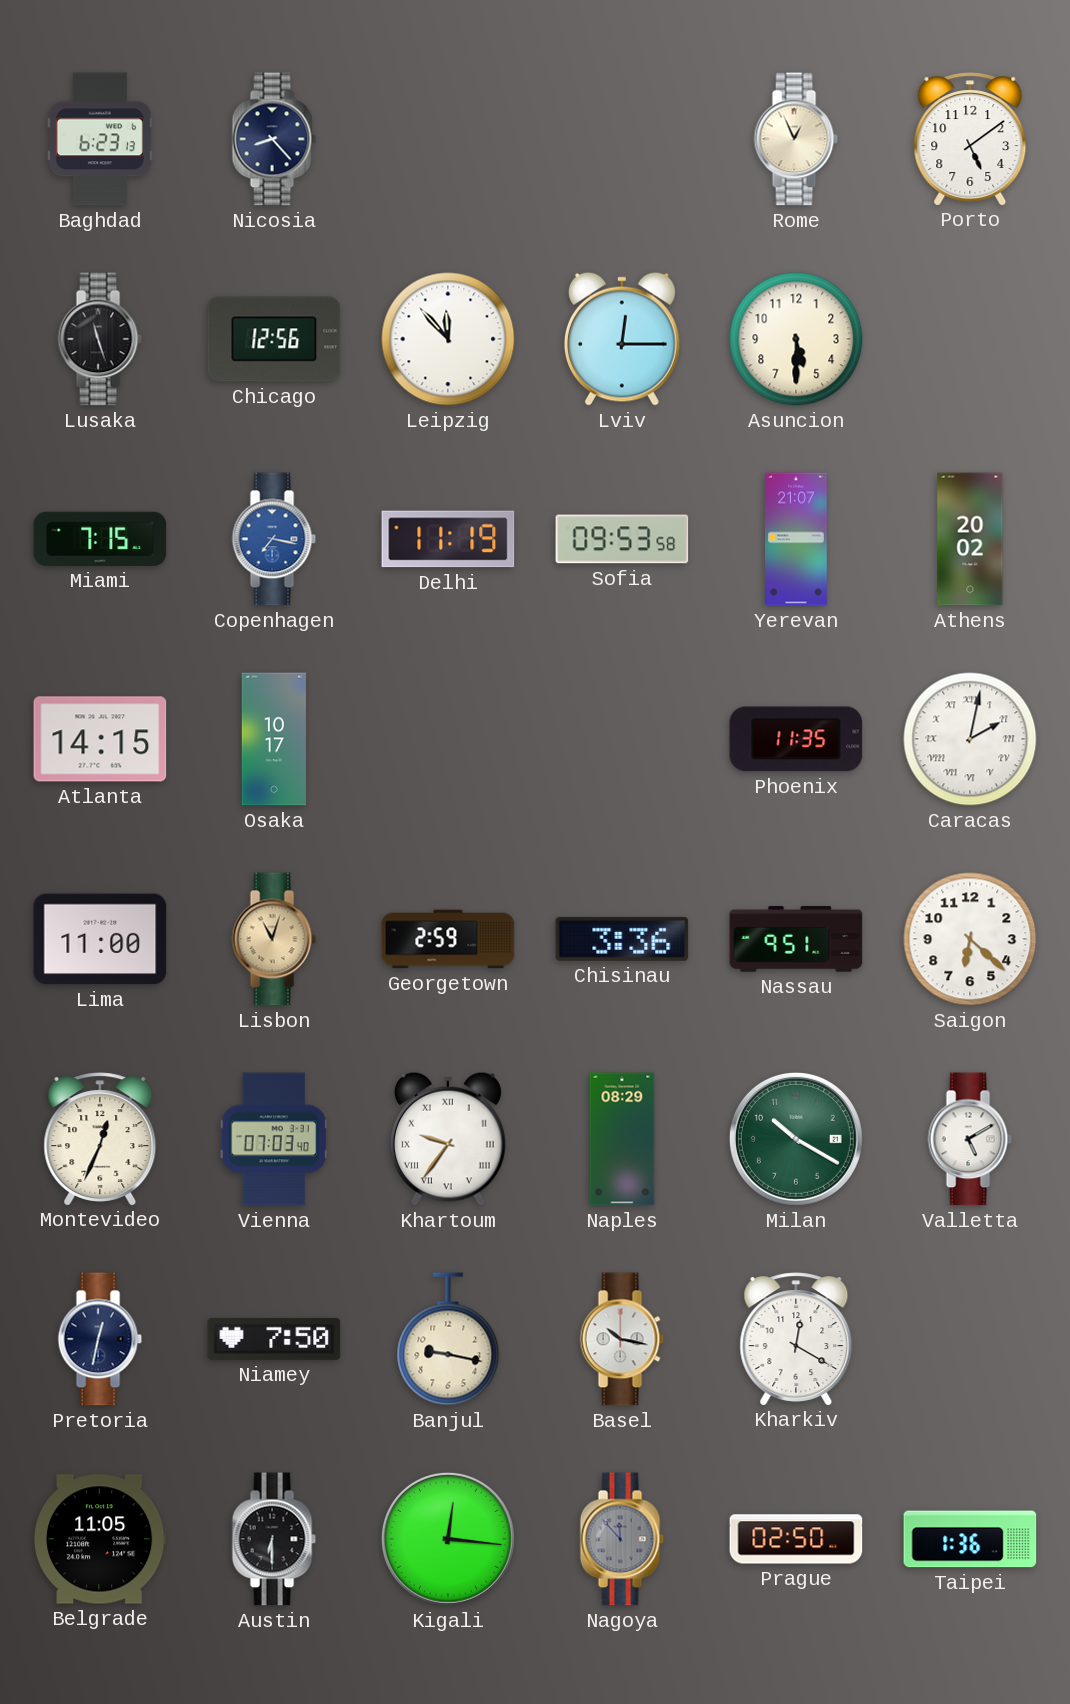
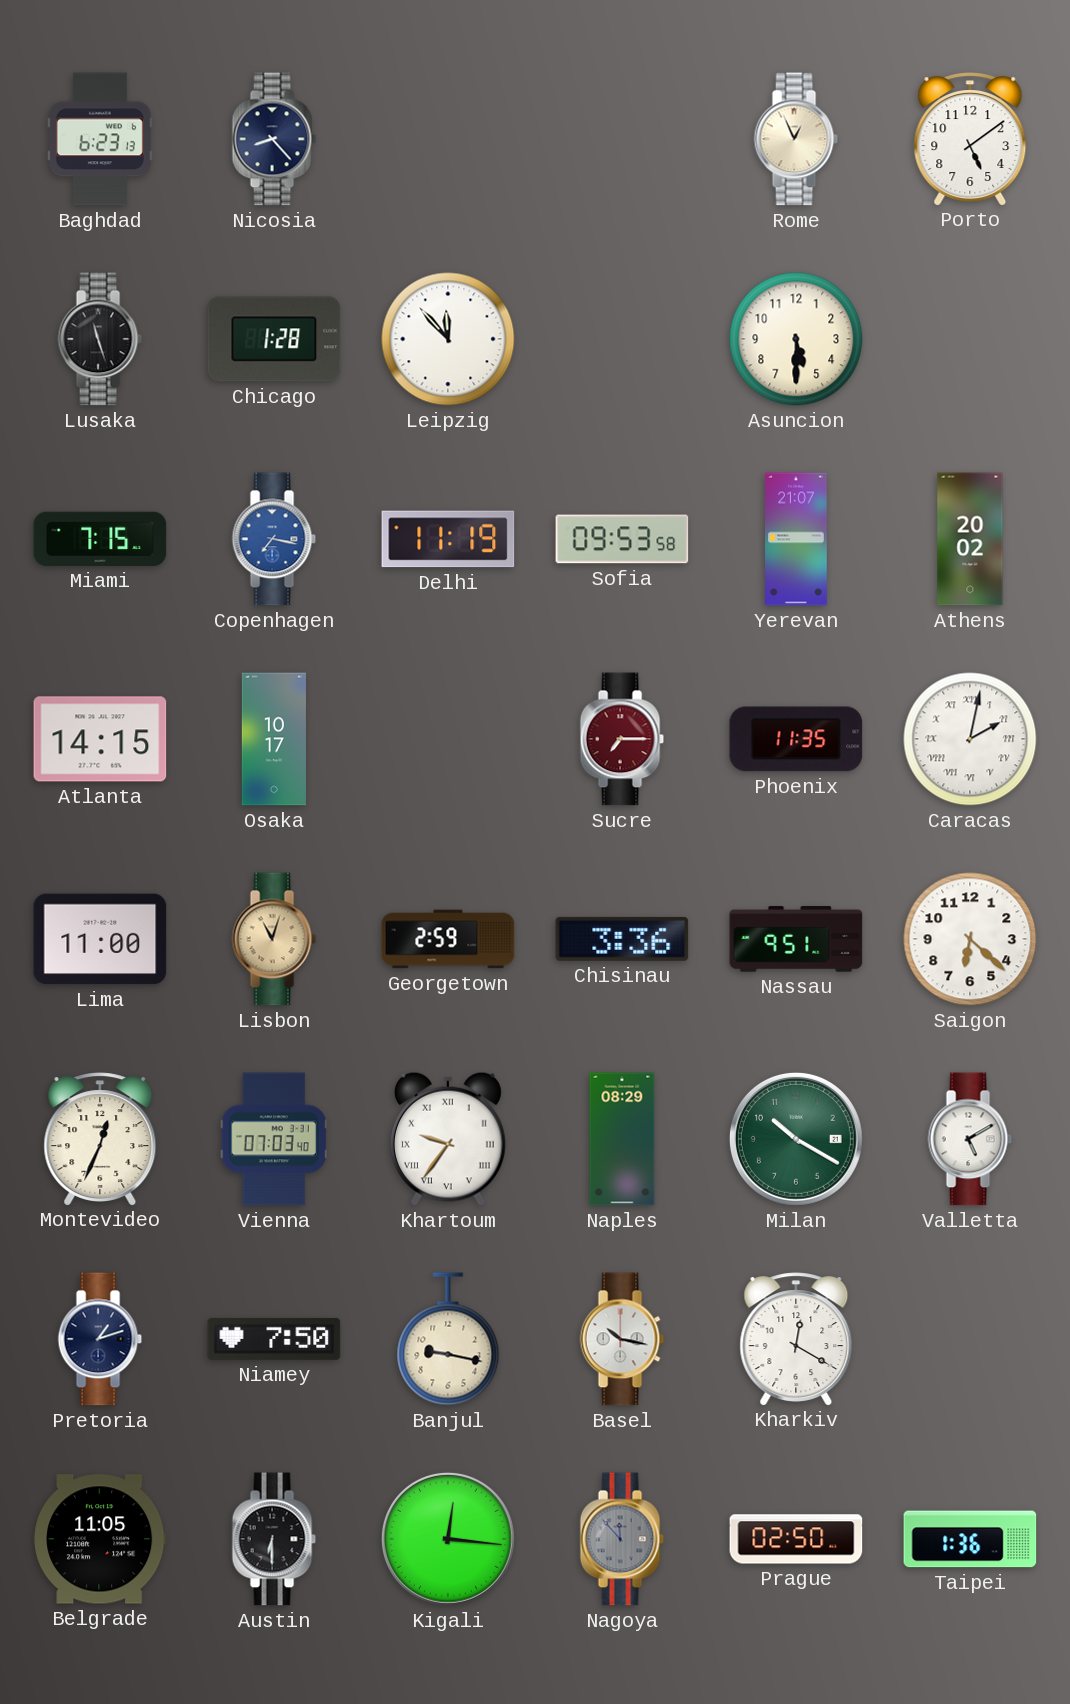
Chicago: 12:56 -> 1:28 (274, 339)
Lviv: 12:15 -> none (622, 339)
Sucre: none -> 7:15 (622, 739)
Pretoria: 12:32 -> 1:12 (100, 1339)
